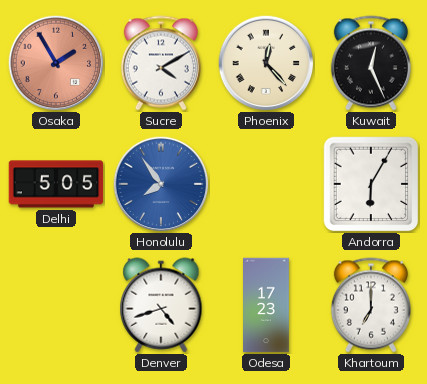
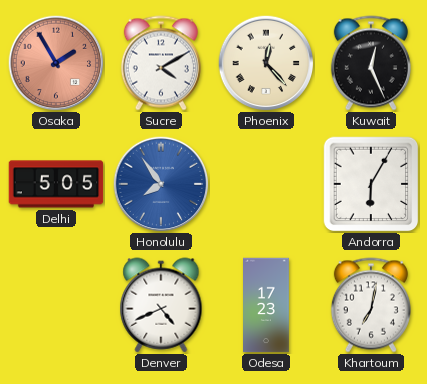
Denver: 4:42 -> 4:41 (161, 305)
Khartoum: 7:00 -> 7:02 (371, 305)
